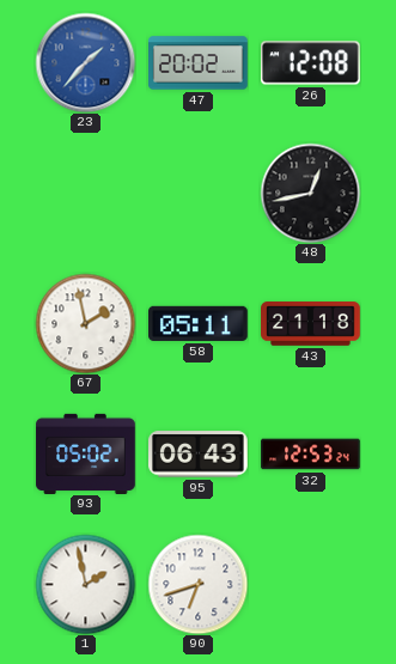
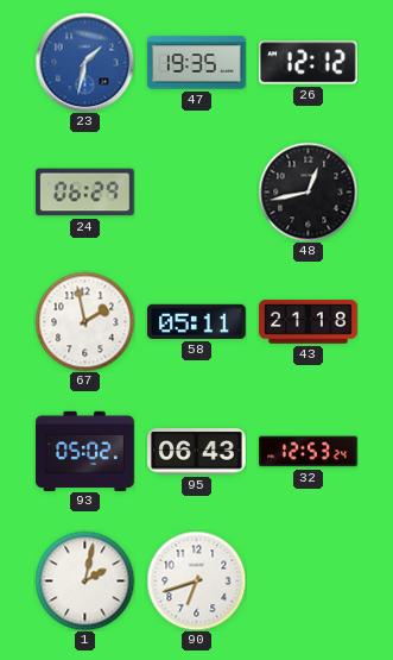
23: 1:37 -> 1:32 (84, 62)
47: 20:02 -> 19:35 (197, 63)
26: 12:08 -> 12:12 (309, 63)
24: none -> 06:29 (85, 193)
1: 1:58 -> 2:02 (84, 580)
